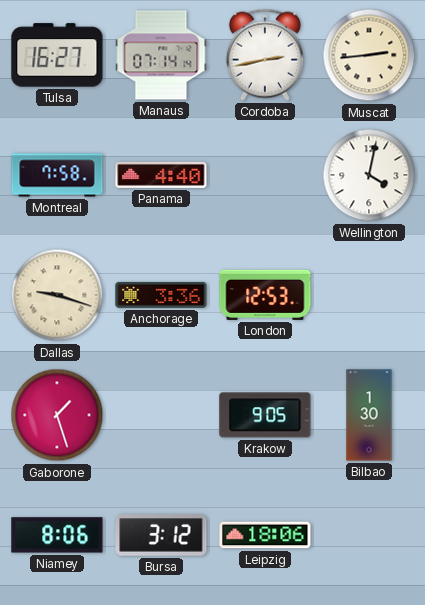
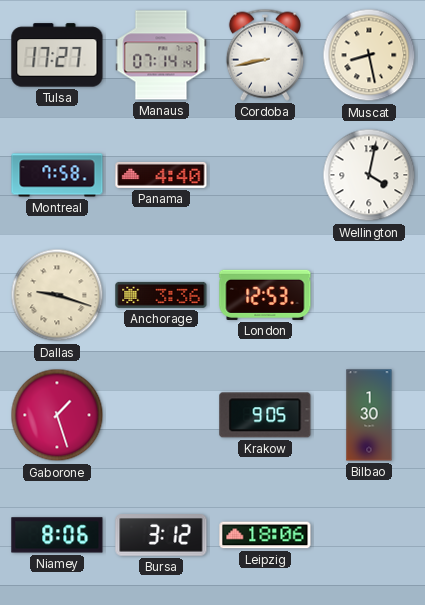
Tulsa: 16:27 -> 17:27 (57, 55)
Cordoba: 2:43 -> 8:43 (265, 55)
Muscat: 2:44 -> 8:28 (369, 55)
